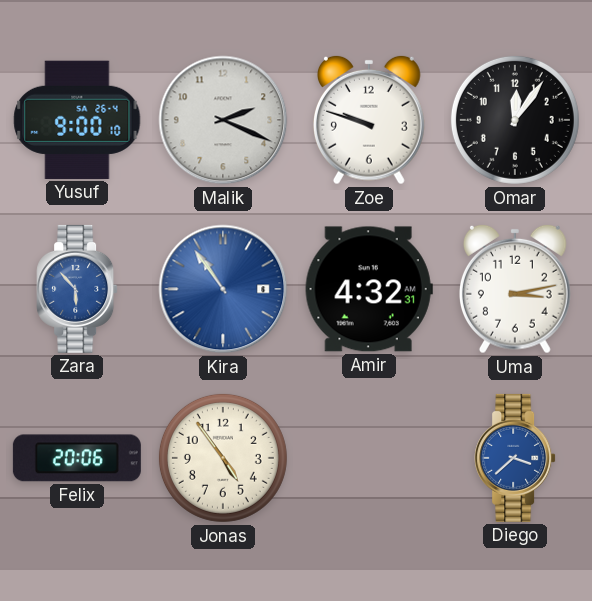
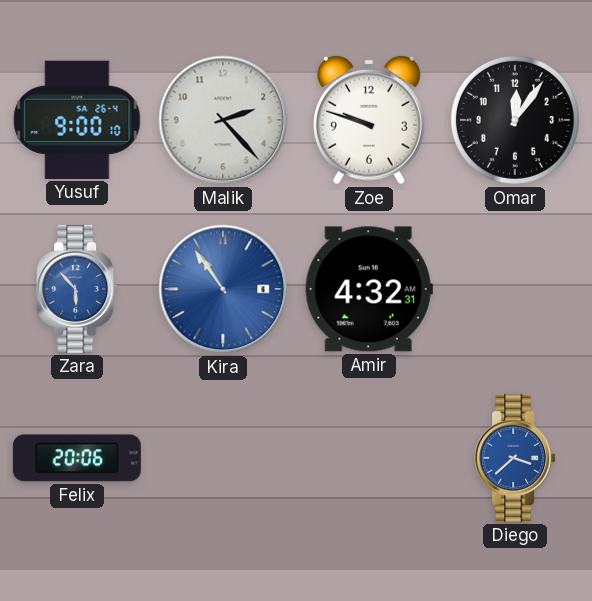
Malik: 2:19 -> 2:23 (223, 120)
Uma: 3:13 -> none (516, 289)
Jonas: 4:54 -> none (223, 458)
